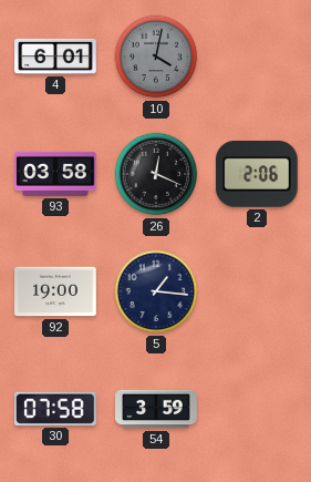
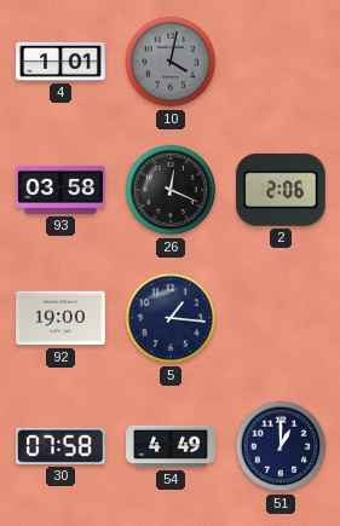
4: 6:01 -> 1:01 (60, 62)
54: 3:59 -> 4:49 (171, 446)
51: none -> 1:00 (281, 446)
